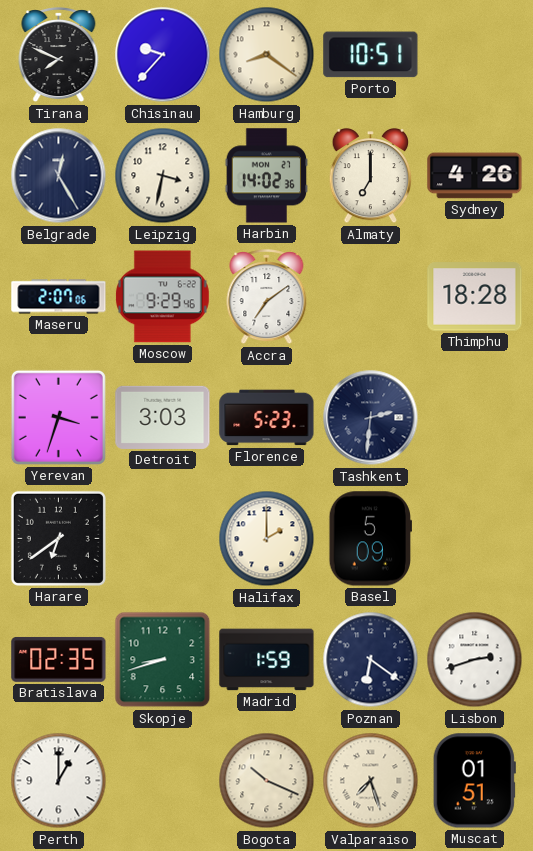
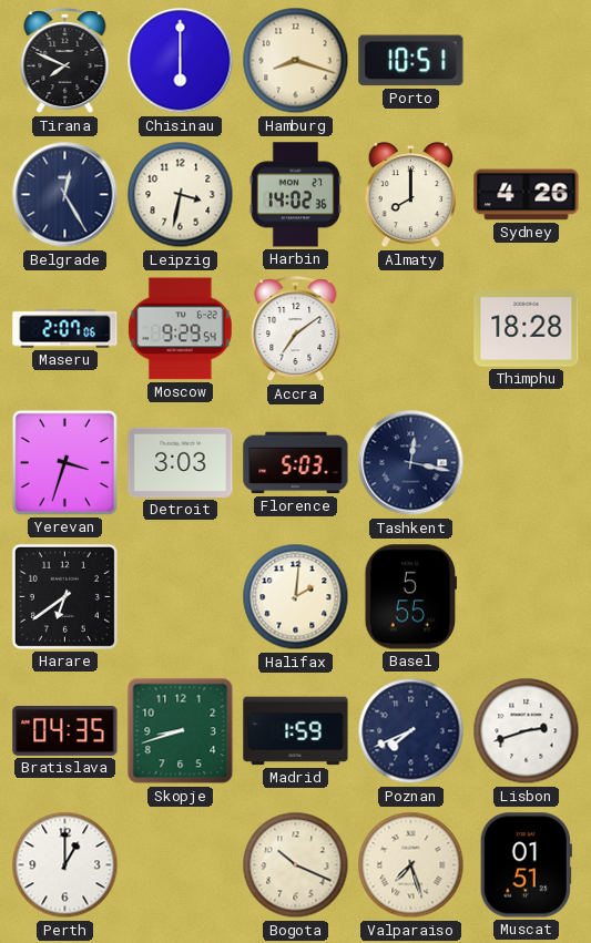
Chisinau: 9:37 -> 6:00 (181, 61)
Hamburg: 8:21 -> 8:18 (296, 61)
Almaty: 7:00 -> 8:00 (411, 196)
Moscow: 9:29:46 -> 9:29:54 (180, 329)
Florence: 5:23 -> 5:03 (296, 463)
Tashkent: 2:31 -> 12:17 (411, 463)
Halifax: 2:00 -> 2:01 (296, 597)
Basel: 5:09 -> 5:55 (410, 597)
Bratislava: 02:35 -> 04:35 (65, 730)
Poznan: 6:21 -> 7:41 (411, 731)
